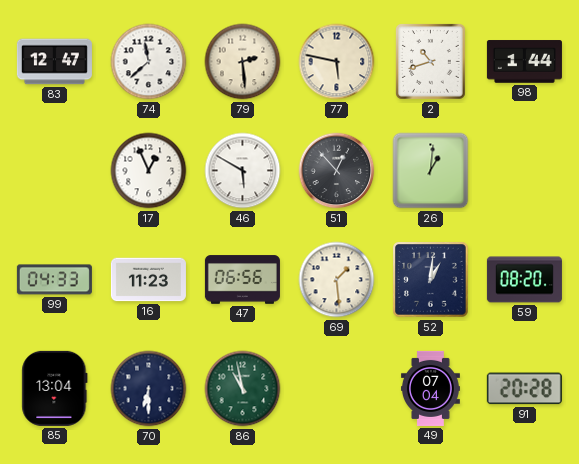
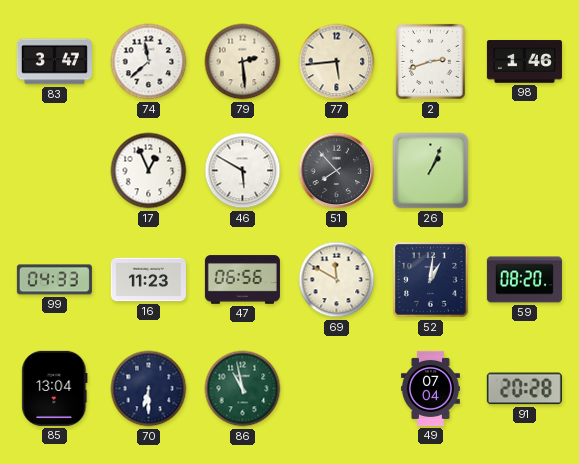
83: 12:47 -> 3:47 (54, 62)
77: 5:47 -> 5:44 (337, 62)
2: 10:42 -> 2:42 (431, 62)
98: 1:44 -> 1:46 (524, 62)
51: 12:53 -> 7:53 (337, 171)
26: 1:01 -> 1:04 (431, 171)
69: 1:29 -> 11:50 (337, 280)
